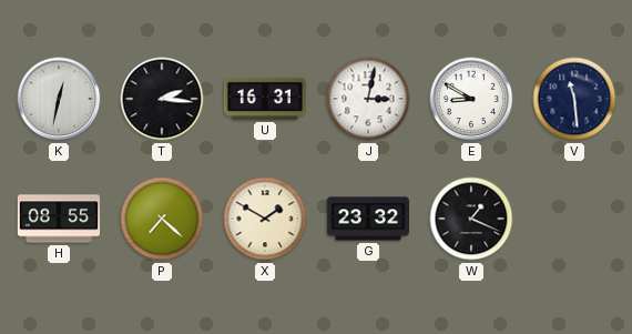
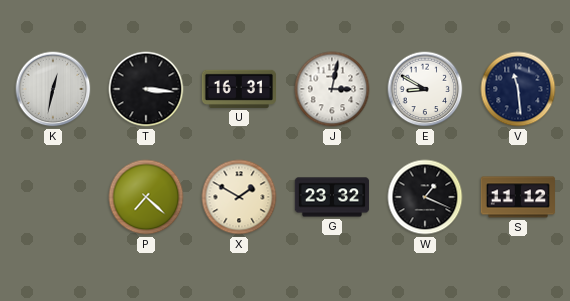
T: 2:16 -> 3:16 (146, 89)
H: 08:55 -> none (59, 219)
S: none -> 11:12 (518, 197)
